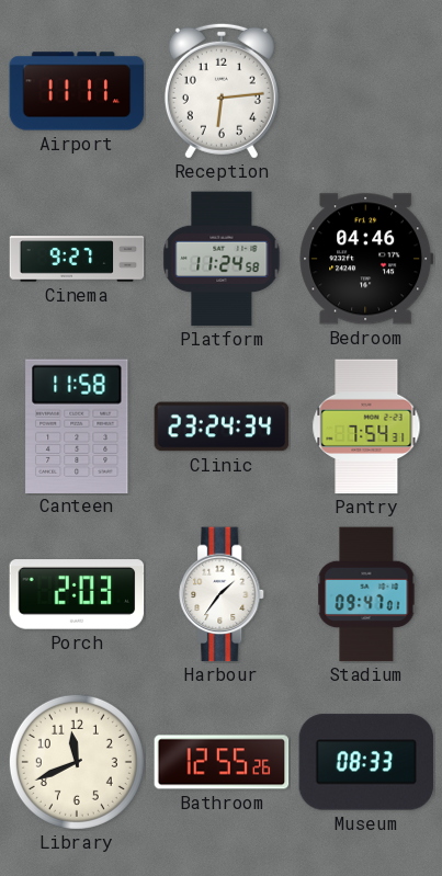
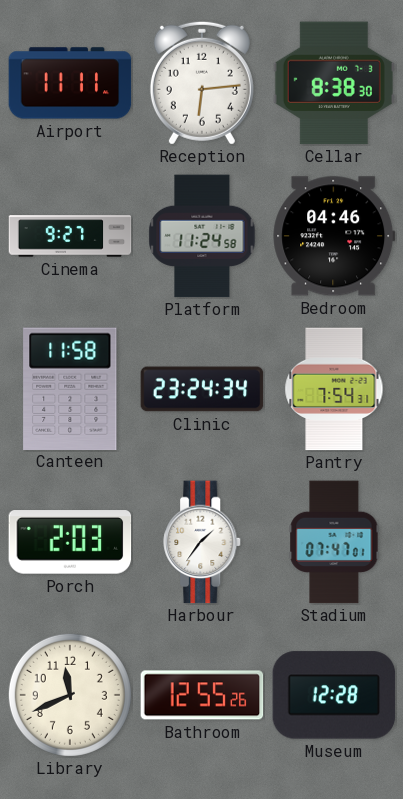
Cellar: none -> 8:38 (334, 83)
Stadium: 09:47 -> 07:47 (334, 542)
Museum: 08:33 -> 12:28 (334, 695)
